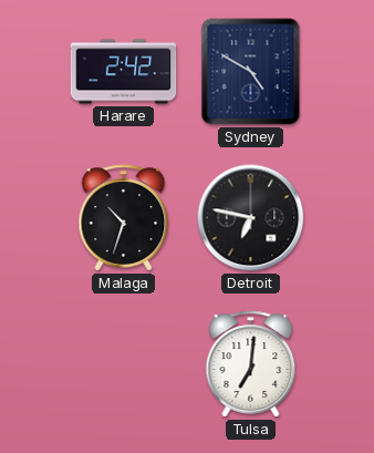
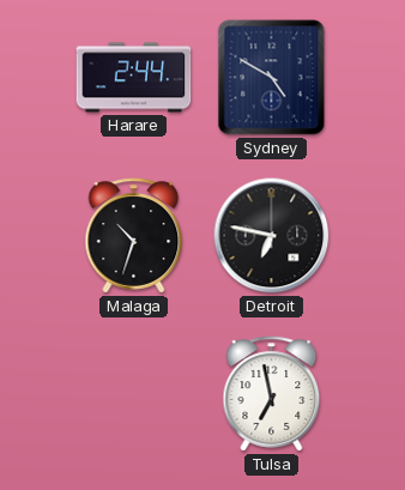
Harare: 2:42 -> 2:44 (134, 78)
Tulsa: 7:01 -> 6:58 (272, 394)
